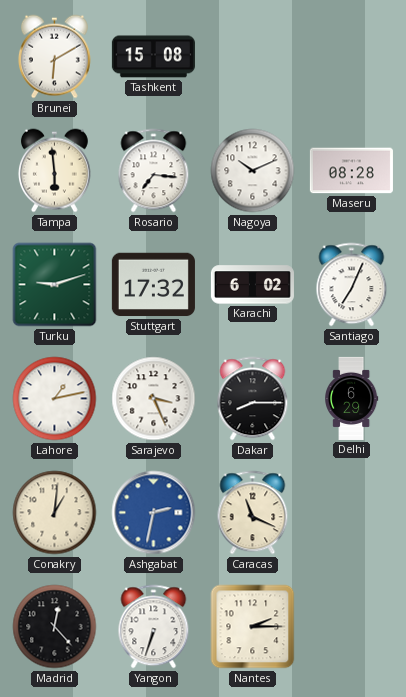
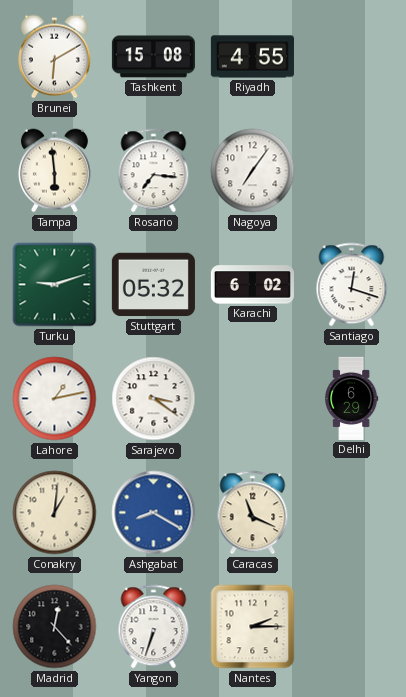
Riyadh: none -> 4:55 (252, 57)
Nagoya: 10:11 -> 7:06 (253, 171)
Maseru: 08:28 -> none (351, 171)
Stuttgart: 17:32 -> 05:32 (153, 285)
Santiago: 7:04 -> 12:18 (352, 285)
Sarajevo: 3:26 -> 3:21 (154, 399)
Dakar: 8:15 -> none (253, 399)
Ashgabat: 2:32 -> 8:20 (154, 513)
